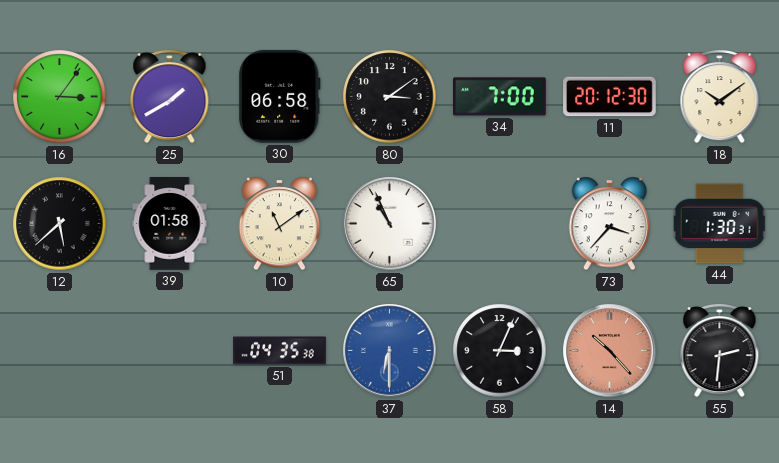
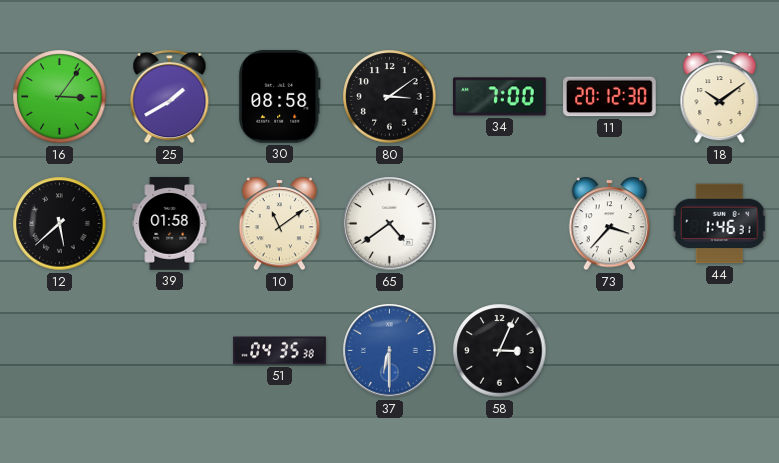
30: 06:58 -> 08:58 (279, 97)
65: 10:56 -> 4:39 (390, 224)
44: 1:30 -> 1:46 (720, 224)
14: 10:23 -> none (610, 351)
55: 2:31 -> none (720, 351)
